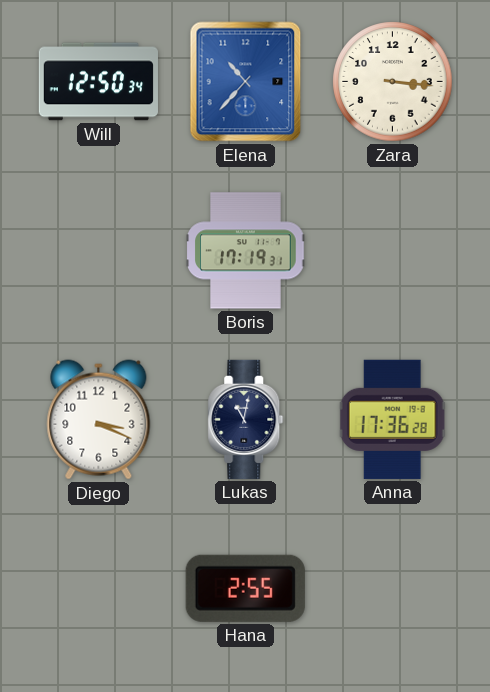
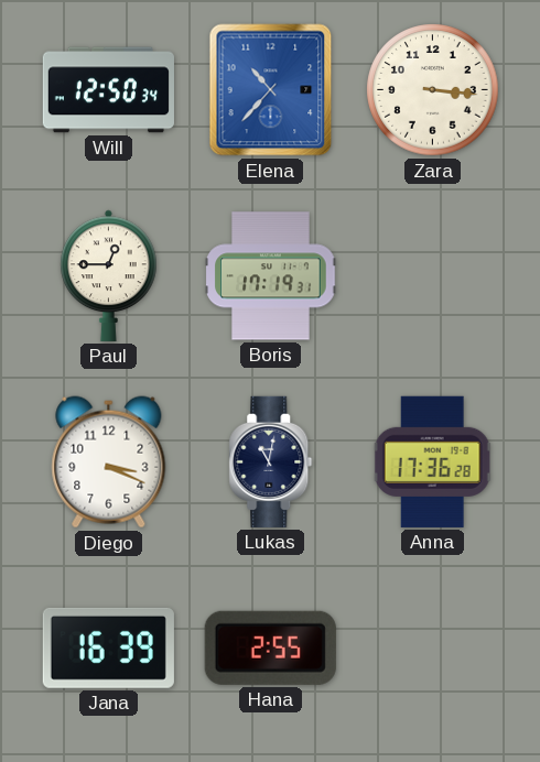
Paul: none -> 12:45 (109, 275)
Jana: none -> 16:39 (108, 647)
